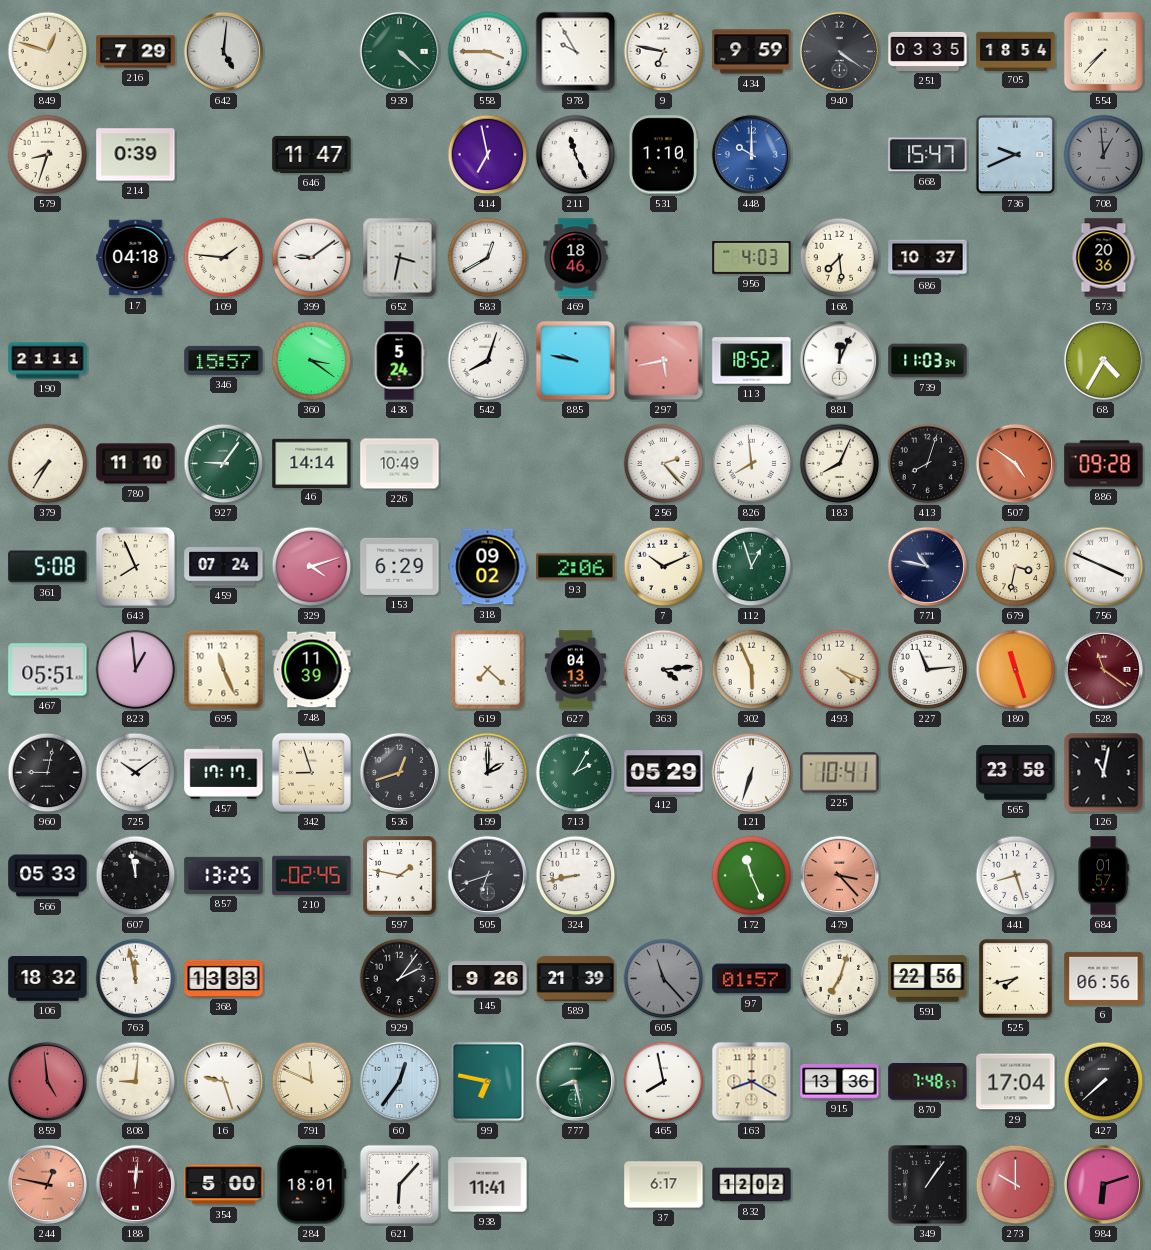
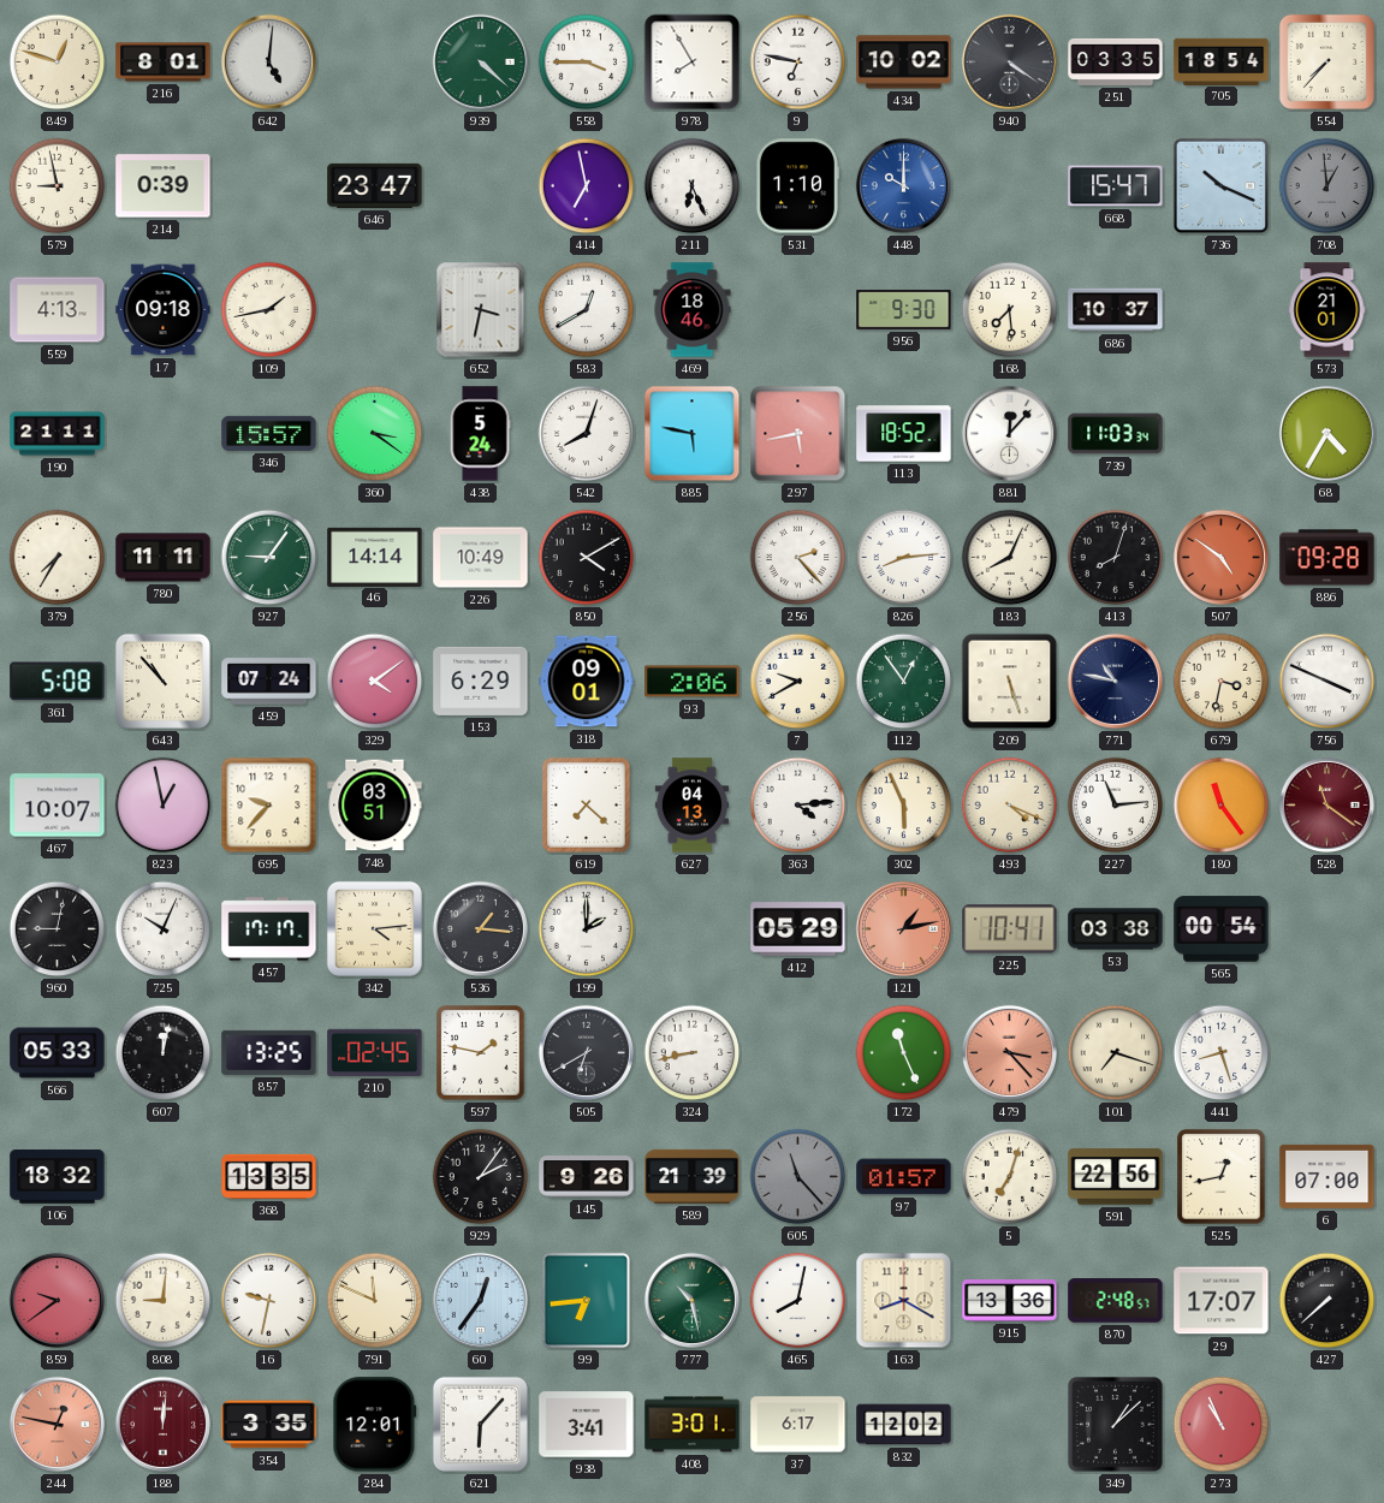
216: 7:29 -> 8:01 (164, 63)
978: 9:55 -> 7:55 (693, 63)
434: 9:59 -> 10:02 (904, 63)
579: 8:33 -> 8:58 (58, 186)
646: 11:47 -> 23:47 (375, 185)
211: 11:26 -> 6:26 (693, 186)
736: 9:41 -> 10:19 (1222, 186)
559: none -> 4:13 (58, 310)
17: 04:18 -> 09:18 (164, 310)
109: 1:46 -> 1:43 (269, 310)
399: 9:09 -> none (312, 258)
956: 4:03 -> 9:30 (904, 309)
573: 20:36 -> 21:01 (1327, 310)
885: 9:47 -> 5:47 (693, 434)
881: 12:04 -> 12:07 (1009, 433)
780: 11:10 -> 11:11 (164, 558)
850: none -> 4:10 (587, 558)
826: 7:59 -> 8:14 (904, 558)
643: 7:56 -> 10:53 (162, 681)
329: 4:12 -> 4:09 (375, 682)
318: 09:02 -> 09:01 (587, 682)
7: 10:11 -> 9:40 (798, 682)
112: 12:57 -> 12:54 (904, 682)
209: none -> 5:27 (1010, 682)
467: 05:51 -> 10:07 (58, 806)
823: 12:59 -> 12:58 (164, 806)
695: 11:26 -> 9:37 (269, 806)
748: 11:39 -> 03:51 (375, 806)
180: 11:27 -> 11:24 (1222, 806)
725: 10:09 -> 10:04 (164, 929)
342: 8:57 -> 4:14 (374, 928)
536: 12:42 -> 1:16 (480, 928)
713: 2:05 -> none (576, 773)
121: 6:33 -> 1:13 (903, 928)
121 dial: white -> salmon (903, 928)
53: none -> 03:38 (1116, 929)
565: 23:58 -> 00:54 (1222, 929)
126: 11:02 -> none (1104, 773)
607: 11:58 -> 12:02 (164, 1053)
505: 6:42 -> 6:40 (586, 1052)
101: none -> 7:18 (1116, 1053)
684: 01:57 -> none (1103, 876)
763: 11:58 -> none (136, 979)
368: 13:33 -> 13:35 (269, 1176)
525: 7:43 -> 12:43 (1222, 1177)
6: 06:56 -> 07:00 (1327, 1176)
859: 4:59 -> 9:39 (57, 1300)
16: 9:27 -> 9:32 (269, 1301)
99: 6:47 -> 6:44 (587, 1301)
777: 8:28 -> 10:28 (691, 1300)
465: 7:58 -> 8:02 (798, 1301)
870: 7:48 -> 2:48 (1116, 1301)
29: 17:04 -> 17:07 (1222, 1301)
354: 5:00 -> 3:35 (269, 1425)
284: 18:01 -> 12:01 (375, 1425)
938: 11:41 -> 3:41 (587, 1425)
408: none -> 3:01 (693, 1425)
349: 1:06 -> 1:08 (1116, 1425)
273: 10:00 -> 10:56 (1222, 1425)
984: 6:12 -> none (1103, 1184)
